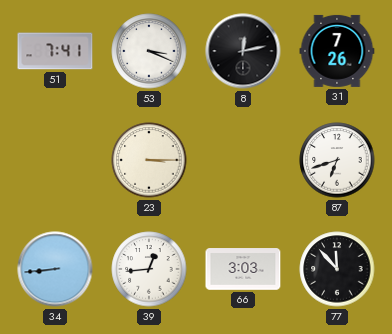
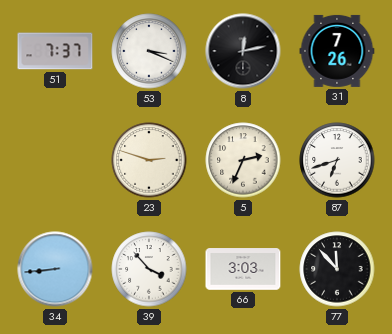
51: 7:41 -> 7:37 (55, 51)
23: 3:15 -> 2:48 (149, 160)
5: none -> 2:34 (243, 160)
39: 12:44 -> 3:53 (149, 269)
